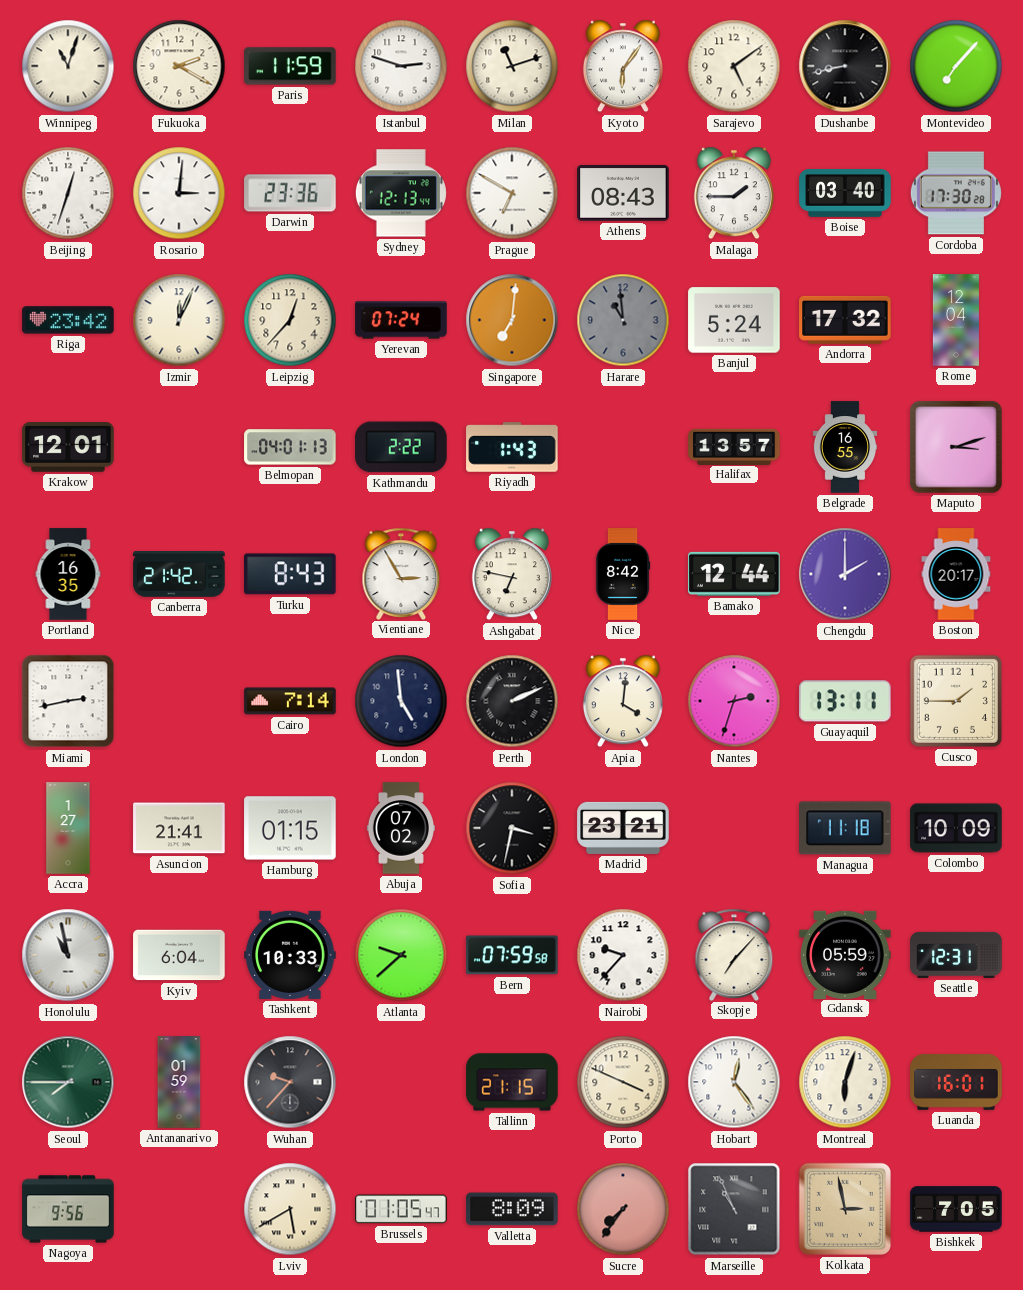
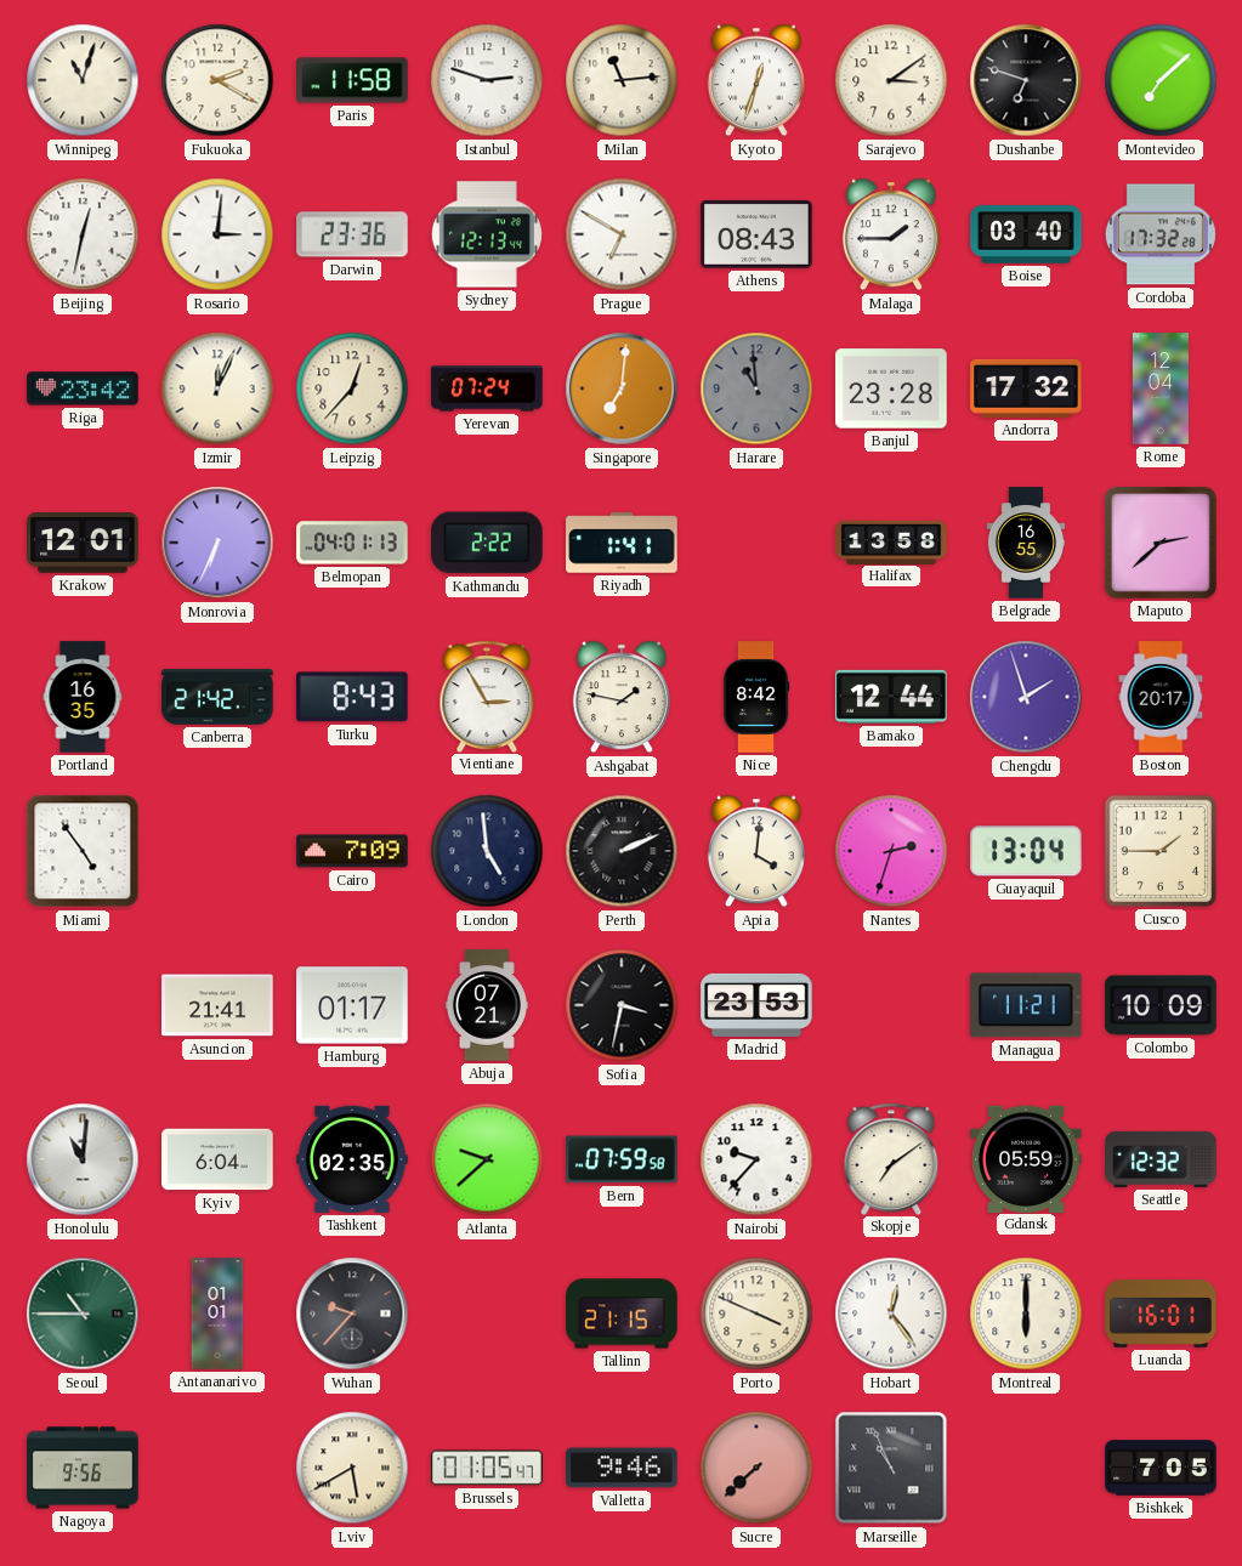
Paris: 11:59 -> 11:58 (352, 80)
Milan: 11:12 -> 11:14 (622, 80)
Kyoto: 6:06 -> 12:33 (756, 80)
Sarajevo: 5:09 -> 3:09 (891, 80)
Dushanbe: 8:43 -> 6:48 (1026, 80)
Montevideo: 7:07 -> 7:08 (1161, 80)
Beijing: 12:33 -> 12:32 (83, 234)
Cordoba: 17:30 -> 17:32 (1161, 234)
Banjul: 5:24 -> 23:28 (891, 388)
Monrovia: none -> 6:34 (217, 543)
Riyadh: 1:43 -> 1:41 (622, 543)
Halifax: 13:57 -> 13:58 (891, 541)
Maputo: 3:12 -> 2:38 (1161, 543)
Ashgabat: 6:47 -> 1:47 (622, 697)
Chengdu: 2:00 -> 1:57 (1026, 697)
Miami: 2:43 -> 4:54 (83, 851)
Cairo: 7:14 -> 7:09 (352, 851)
Guayaquil: 13:11 -> 13:04 (1027, 851)
Accra: 1:27 -> none (68, 828)
Hamburg: 01:15 -> 01:17 (352, 1005)
Abuja: 07:02 -> 07:21 (487, 1005)
Madrid: 23:21 -> 23:53 (756, 1005)
Managua: 11:18 -> 11:21 (1027, 1005)
Honolulu: 10:58 -> 11:01 (83, 1159)
Tashkent: 10:33 -> 02:35 (352, 1159)
Skopje: 7:07 -> 7:09 (891, 1158)
Seattle: 12:31 -> 12:32 (1161, 1159)
Seoul: 7:45 -> 10:45 (83, 1313)
Antananarivo: 01:59 -> 01:01 (217, 1313)
Montreal: 6:03 -> 6:00 (1026, 1313)
Valletta: 8:09 -> 9:46 (622, 1468)
Sucre: 7:36 -> 7:38 (756, 1468)
Kolkata: 2:58 -> none (845, 1209)
